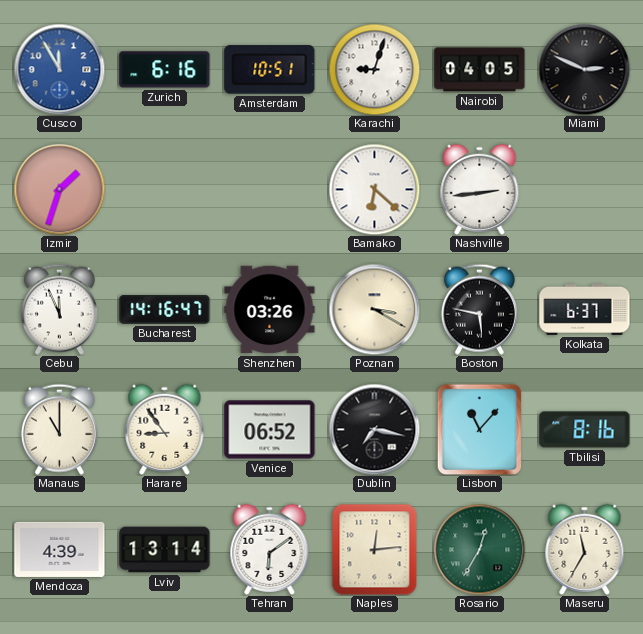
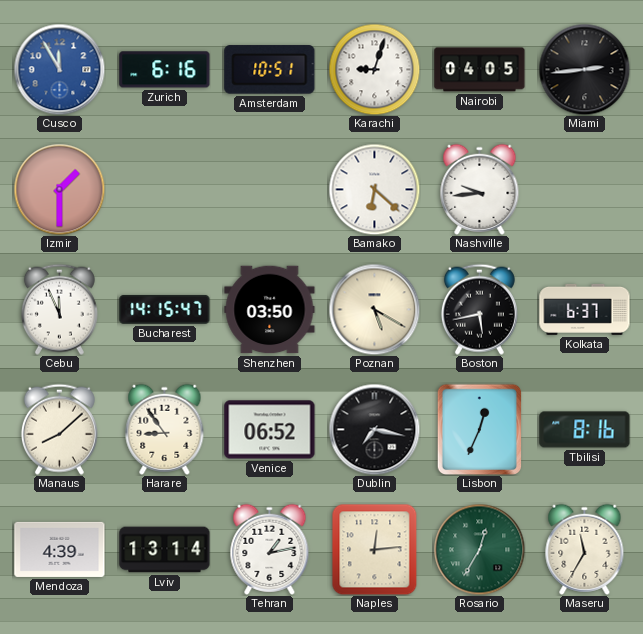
Miami: 2:49 -> 2:44 (584, 69)
Izmir: 1:33 -> 1:30 (59, 189)
Nashville: 2:44 -> 9:44 (480, 189)
Bucharest: 14:16 -> 14:15 (165, 309)
Shenzhen: 03:26 -> 03:50 (270, 310)
Poznan: 3:20 -> 5:20 (374, 309)
Boston: 5:47 -> 5:43 (479, 309)
Manaus: 11:00 -> 8:08 (59, 429)
Lisbon: 11:07 -> 12:34 (479, 429)
Tehran: 6:09 -> 1:13 (270, 549)
